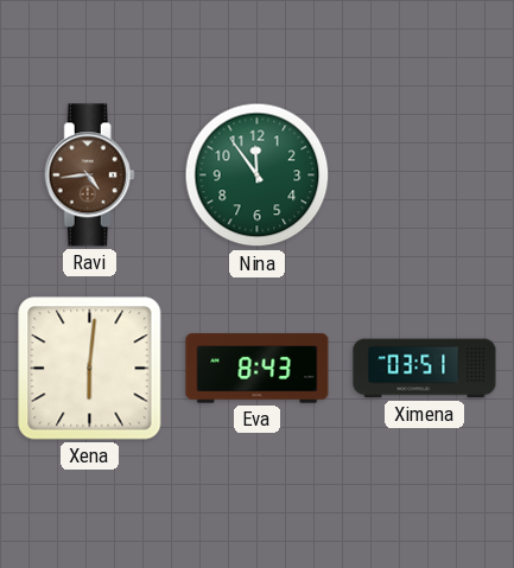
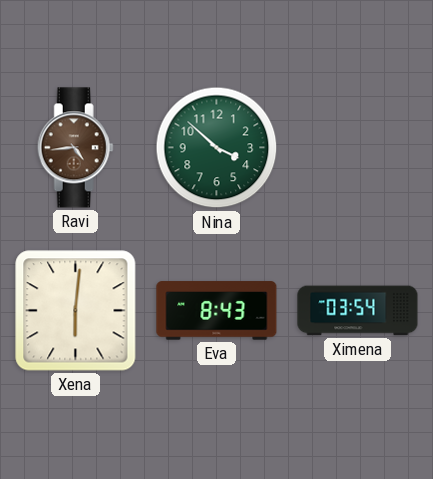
Nina: 11:54 -> 3:52 (217, 148)
Ximena: 03:51 -> 03:54 (358, 311)
